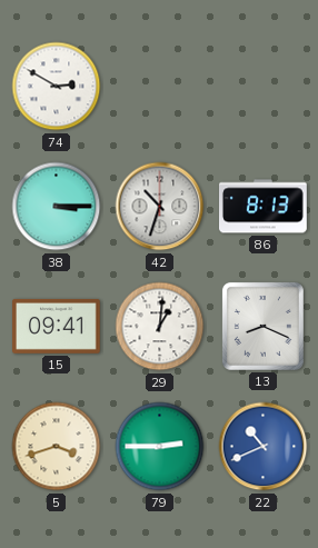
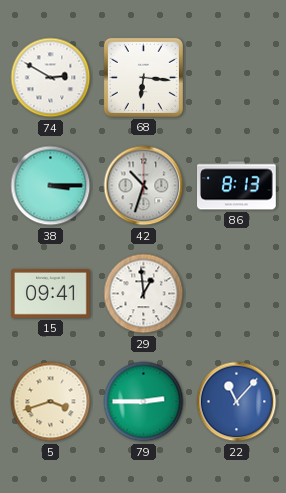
68: none -> 6:16 (143, 77)
29: 1:01 -> 12:59 (144, 294)
13: 8:19 -> none (262, 326)
22: 10:41 -> 11:07 (237, 402)
